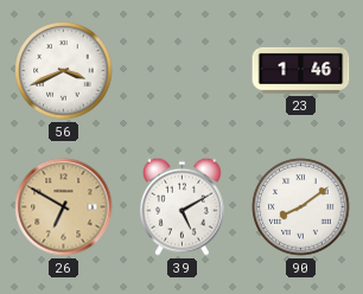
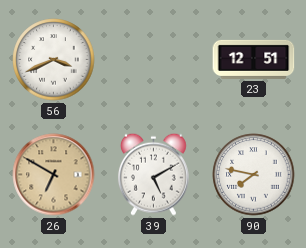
23: 1:46 -> 12:51 (254, 59)
90: 8:09 -> 7:47 (254, 175)
